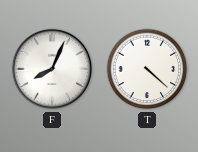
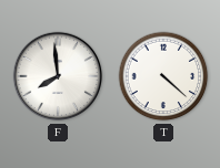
F: 8:04 -> 7:59 (58, 76)
